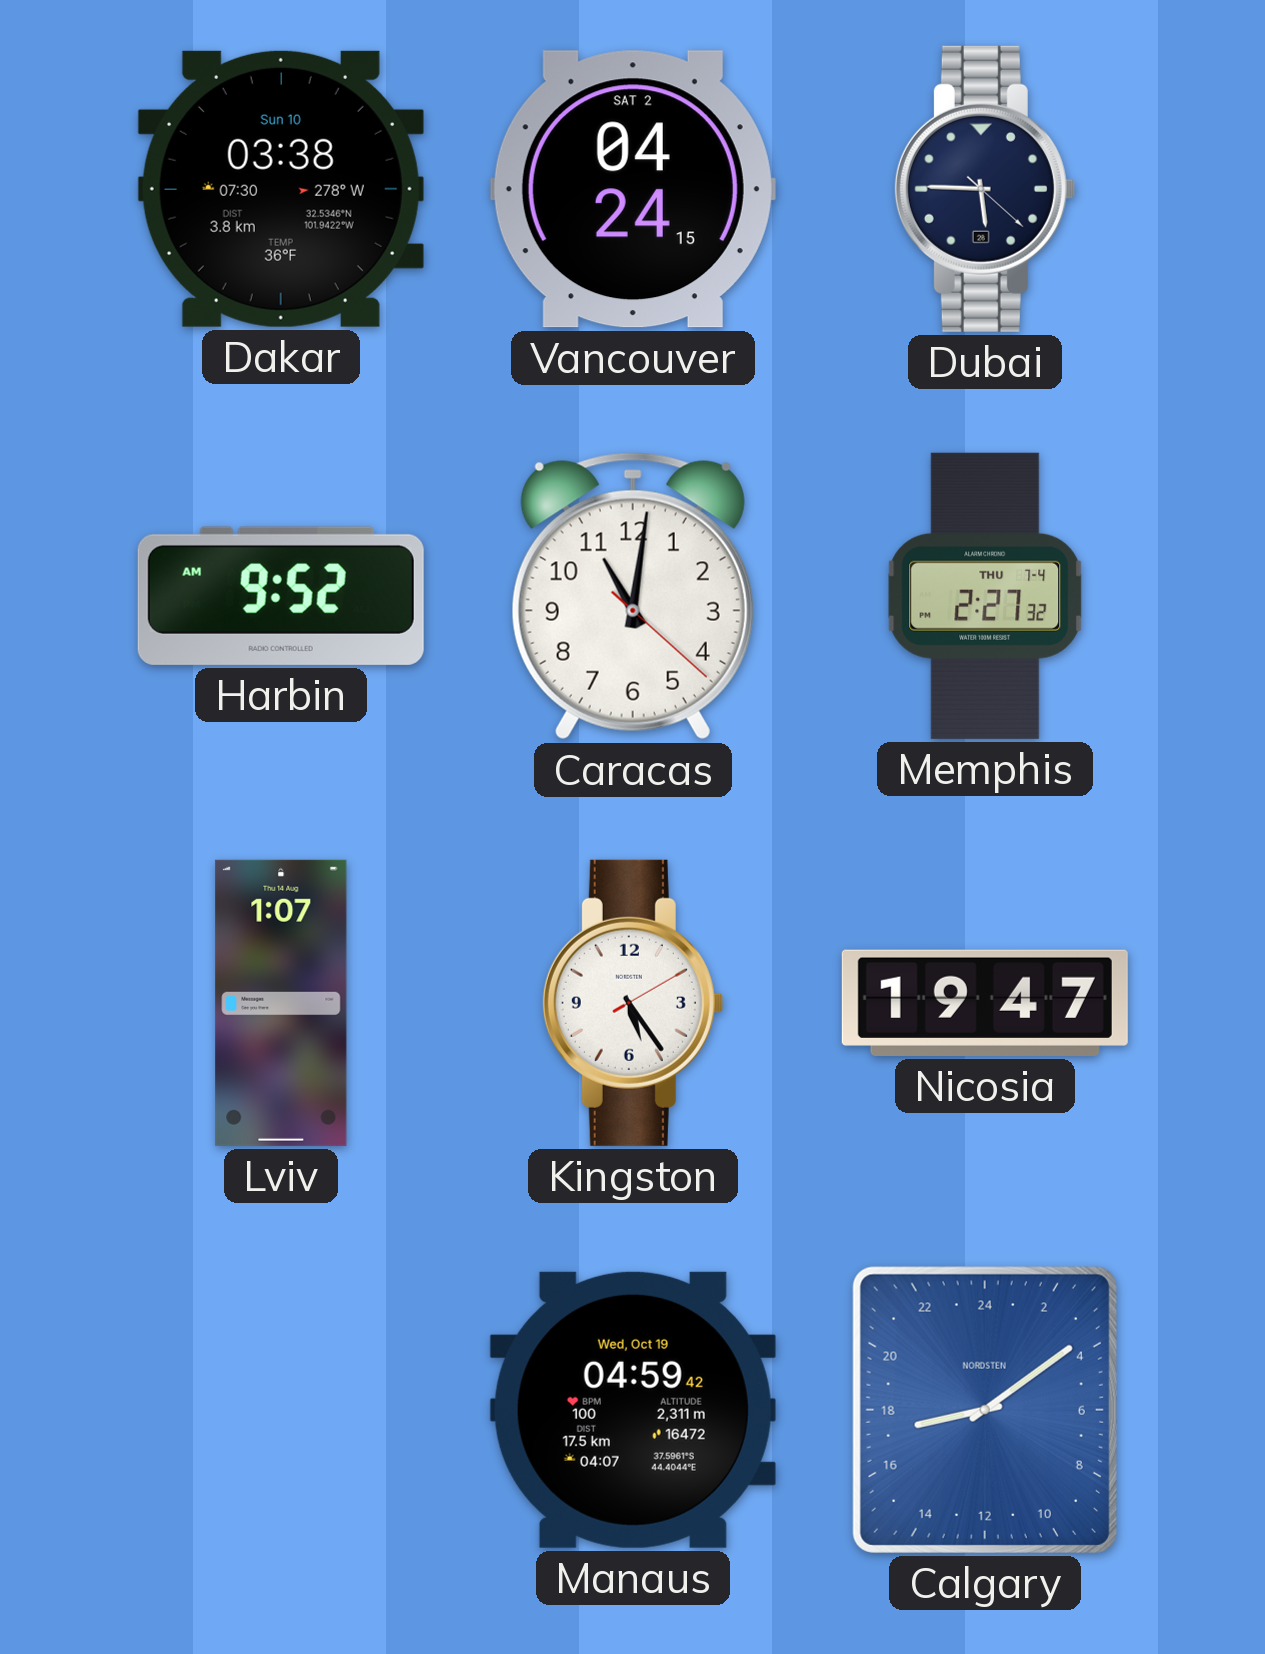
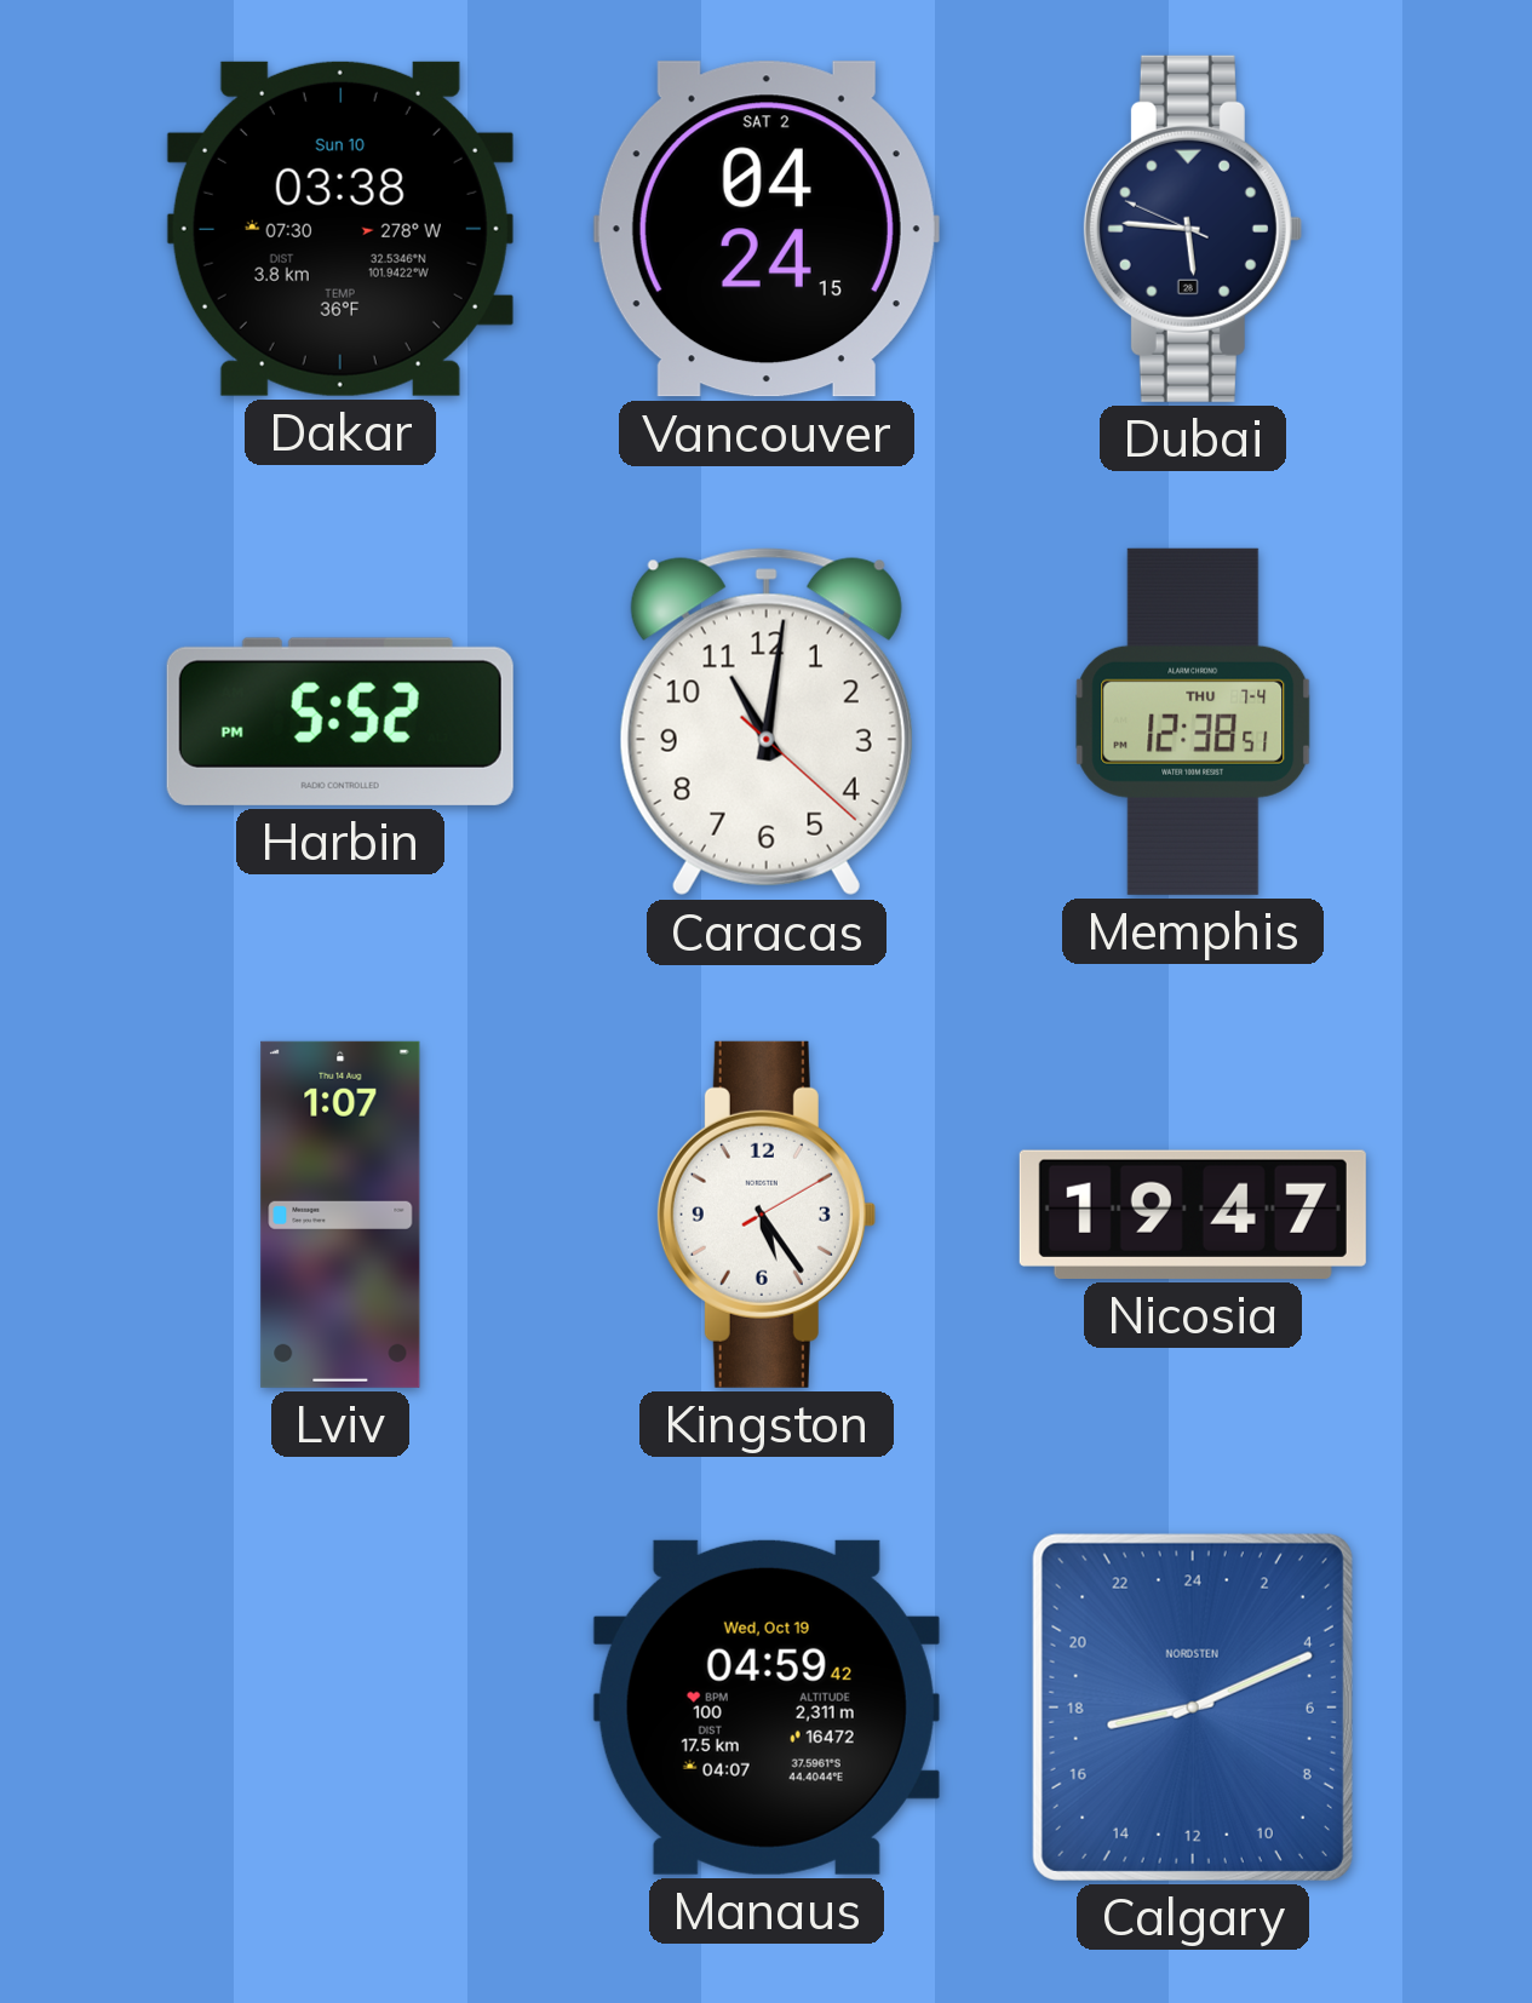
Dubai: 5:45:22 -> 5:45:49 (1192, 229)
Harbin: 9:52 -> 5:52 (340, 722)
Memphis: 2:27 -> 12:38 (1193, 722)
Calgary: 17:09 -> 17:11 (1193, 1708)
